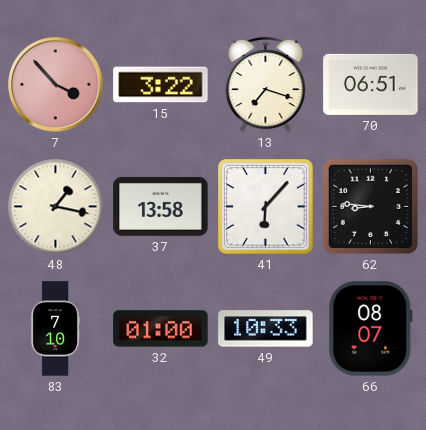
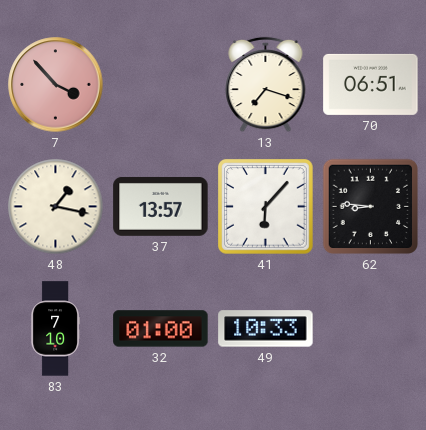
15: 3:22 -> none (161, 85)
37: 13:58 -> 13:57 (161, 206)
66: 08:07 -> none (371, 329)
